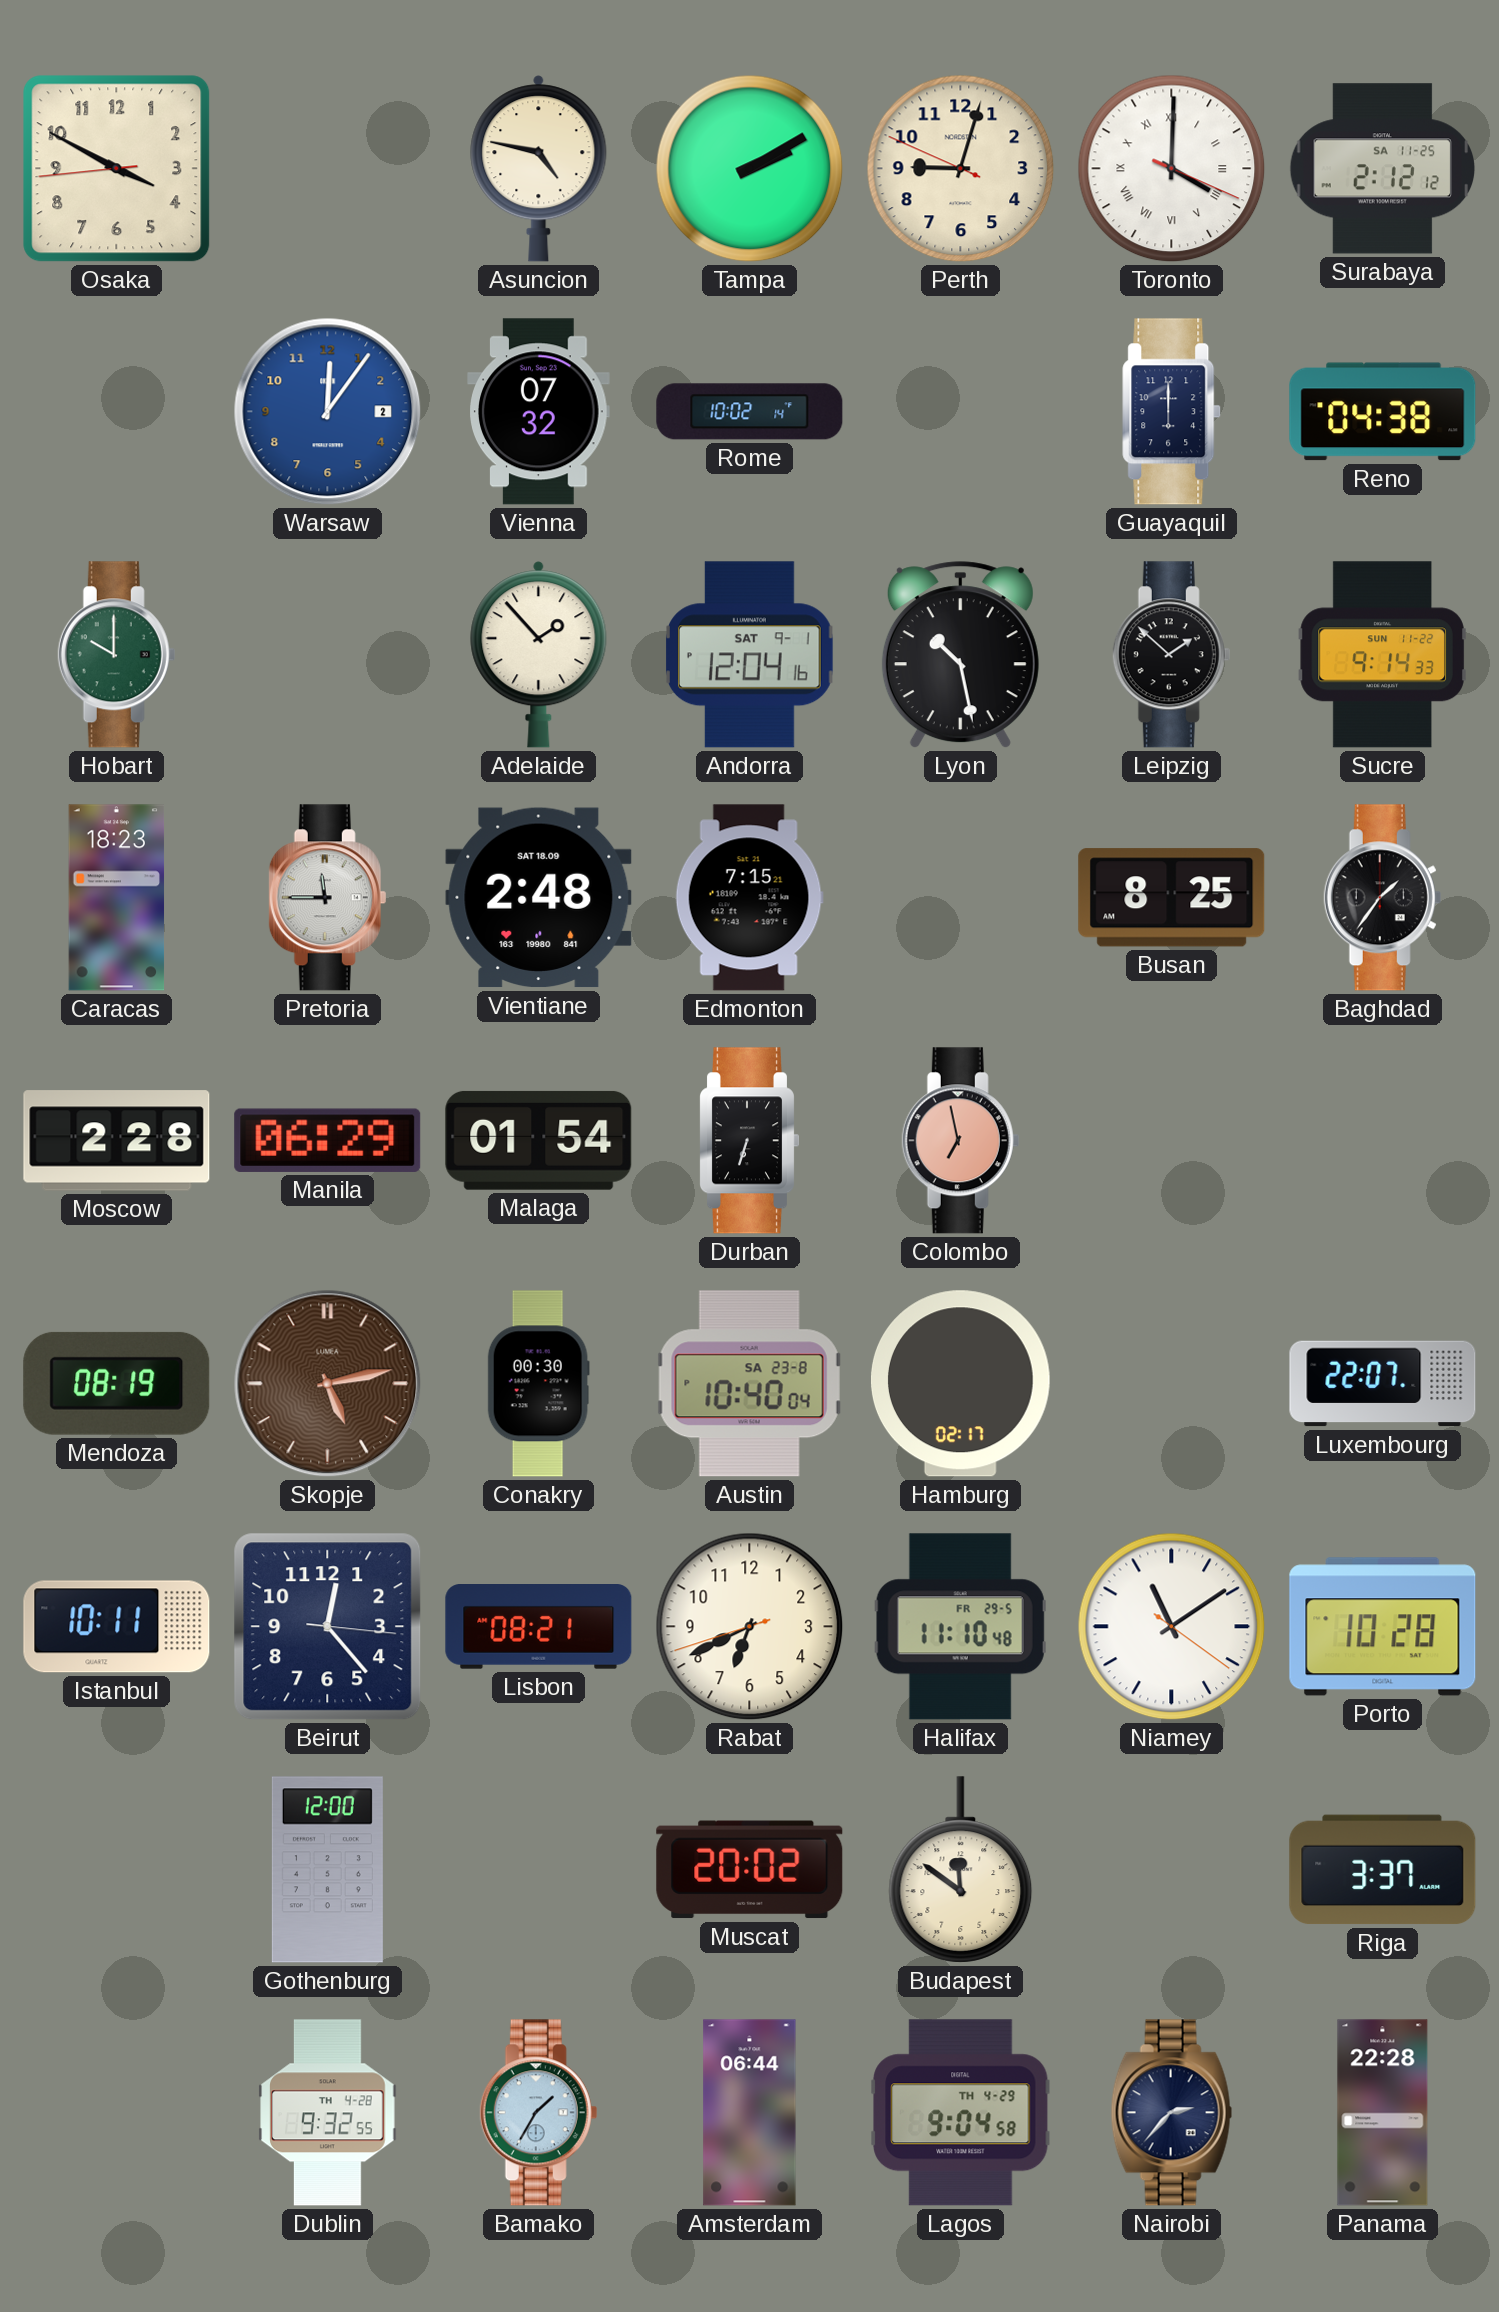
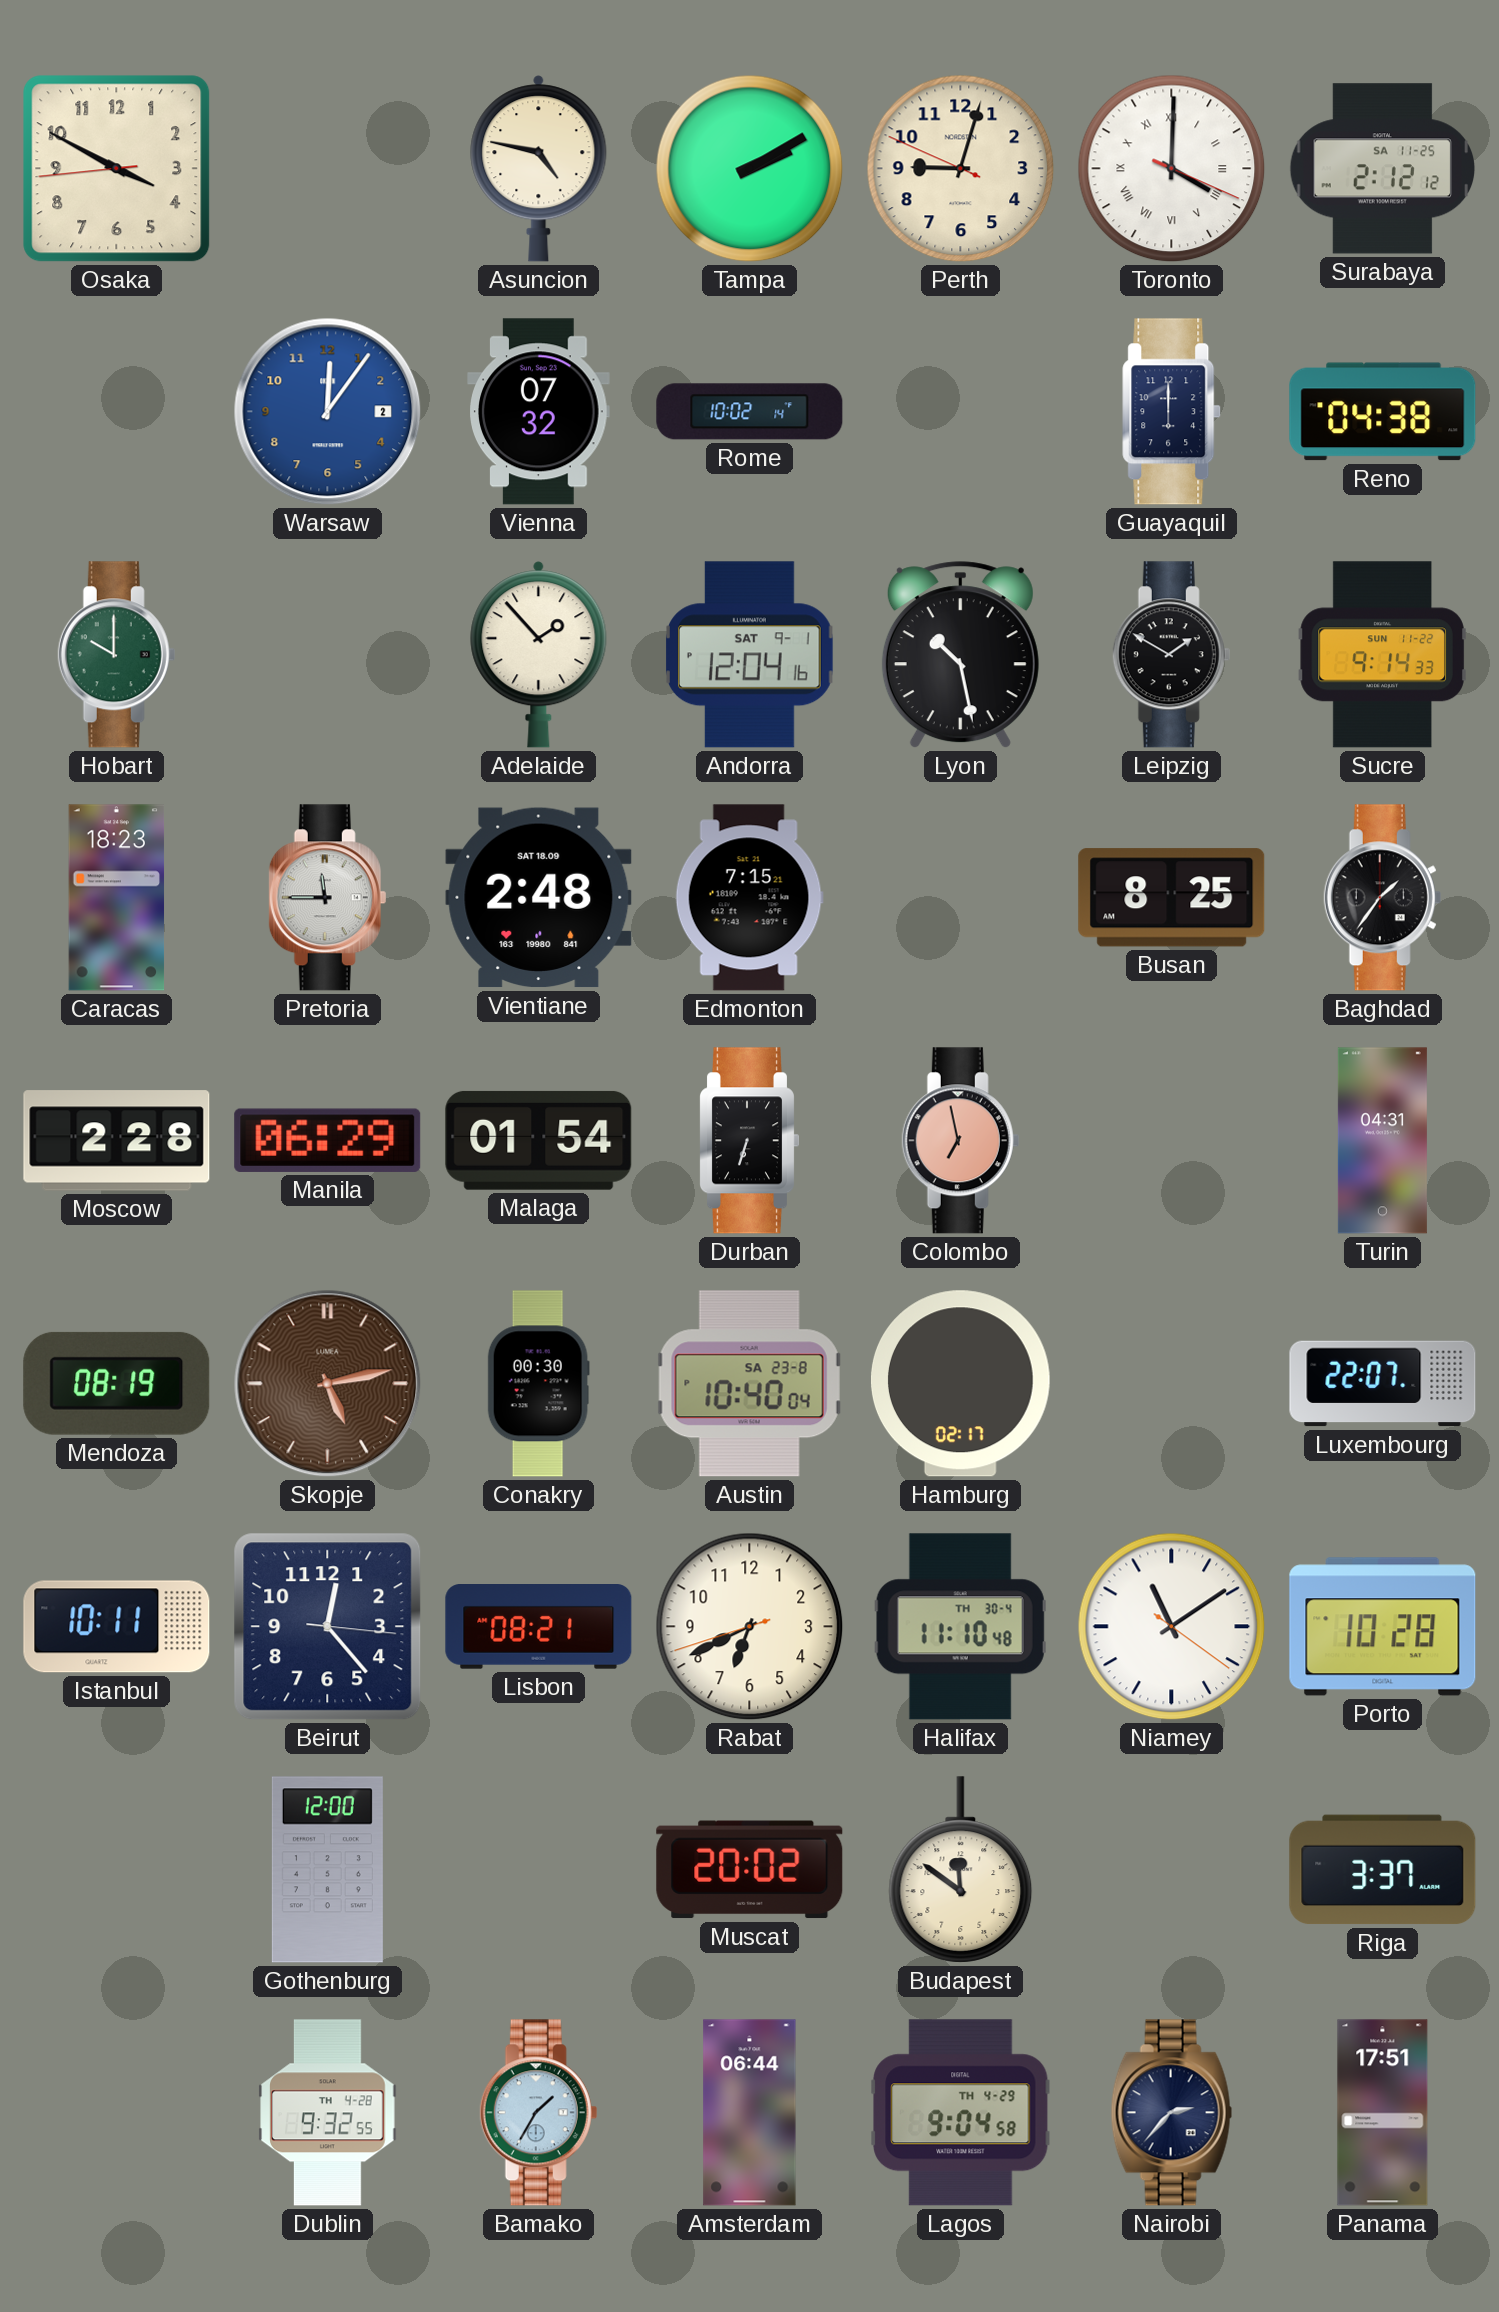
Leipzig: 1:52 -> 1:50 (1172, 655)
Turin: none -> 04:31 (1382, 1141)
Halifax date: FR 29-5 -> TH 30-4 (960, 1627)
Panama: 22:28 -> 17:51 (1383, 2113)
